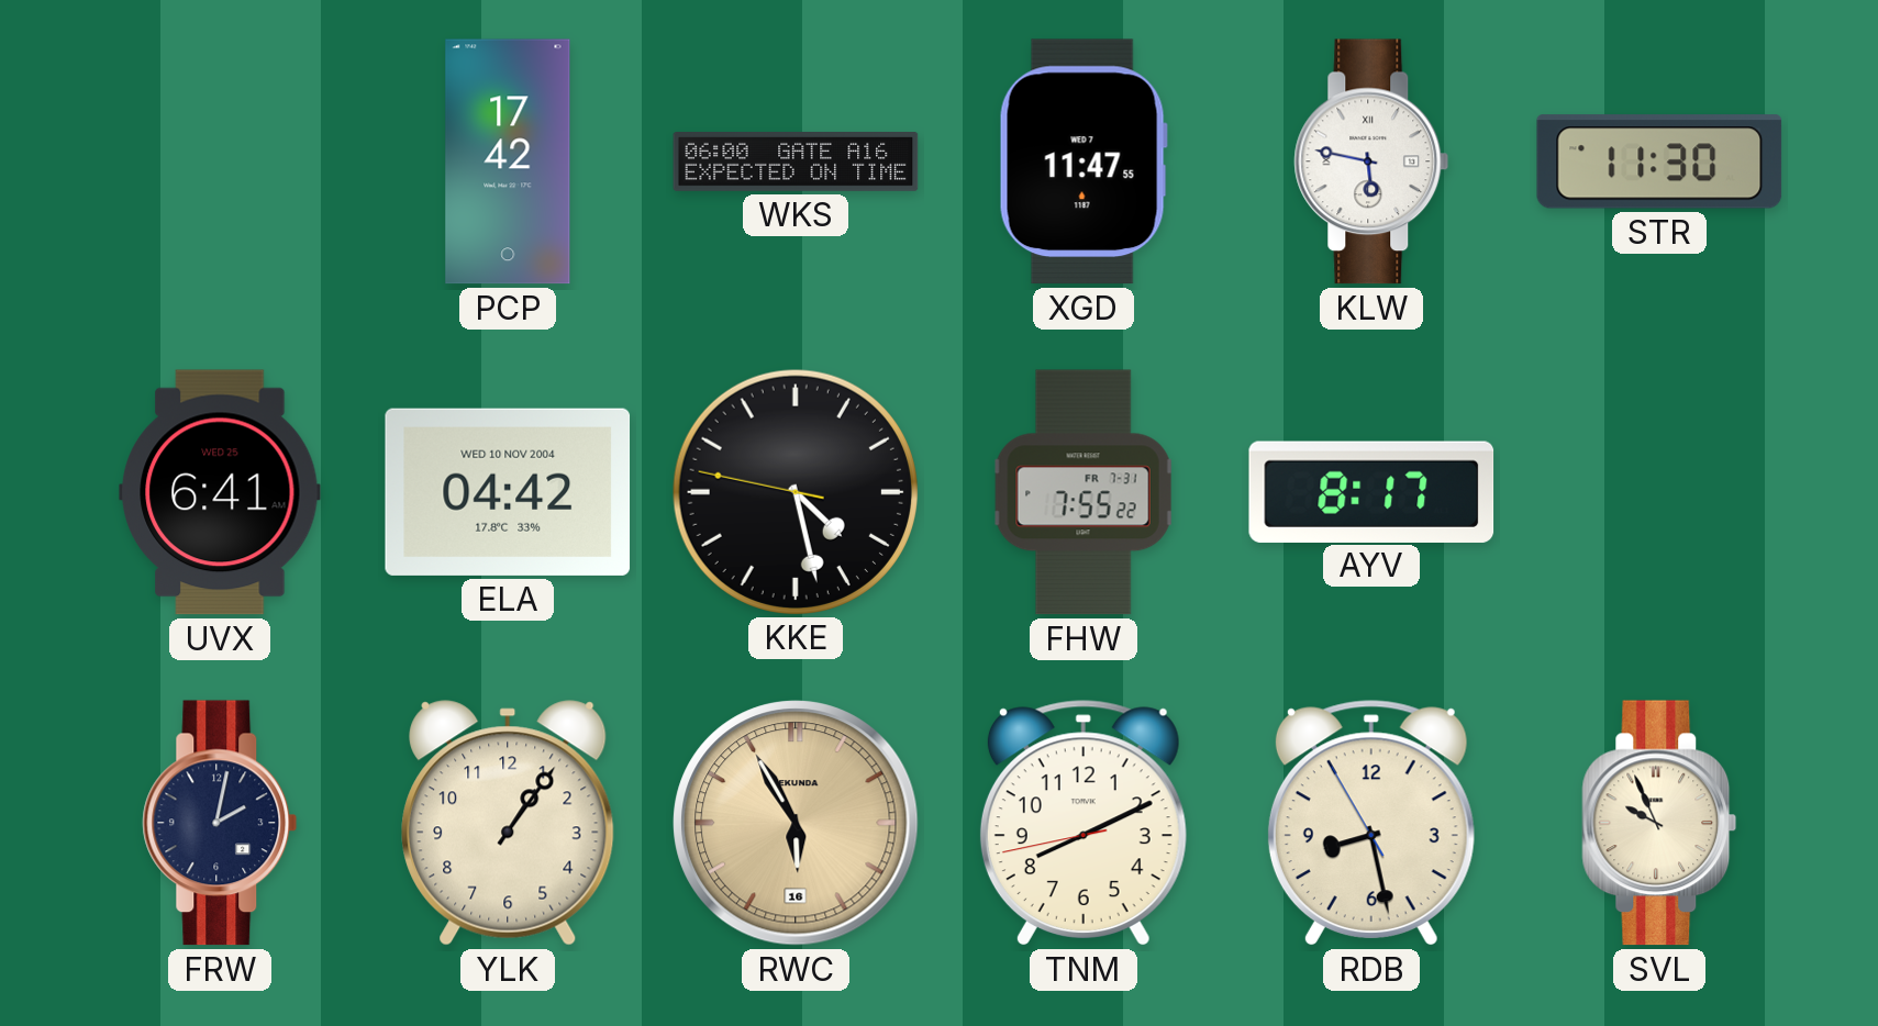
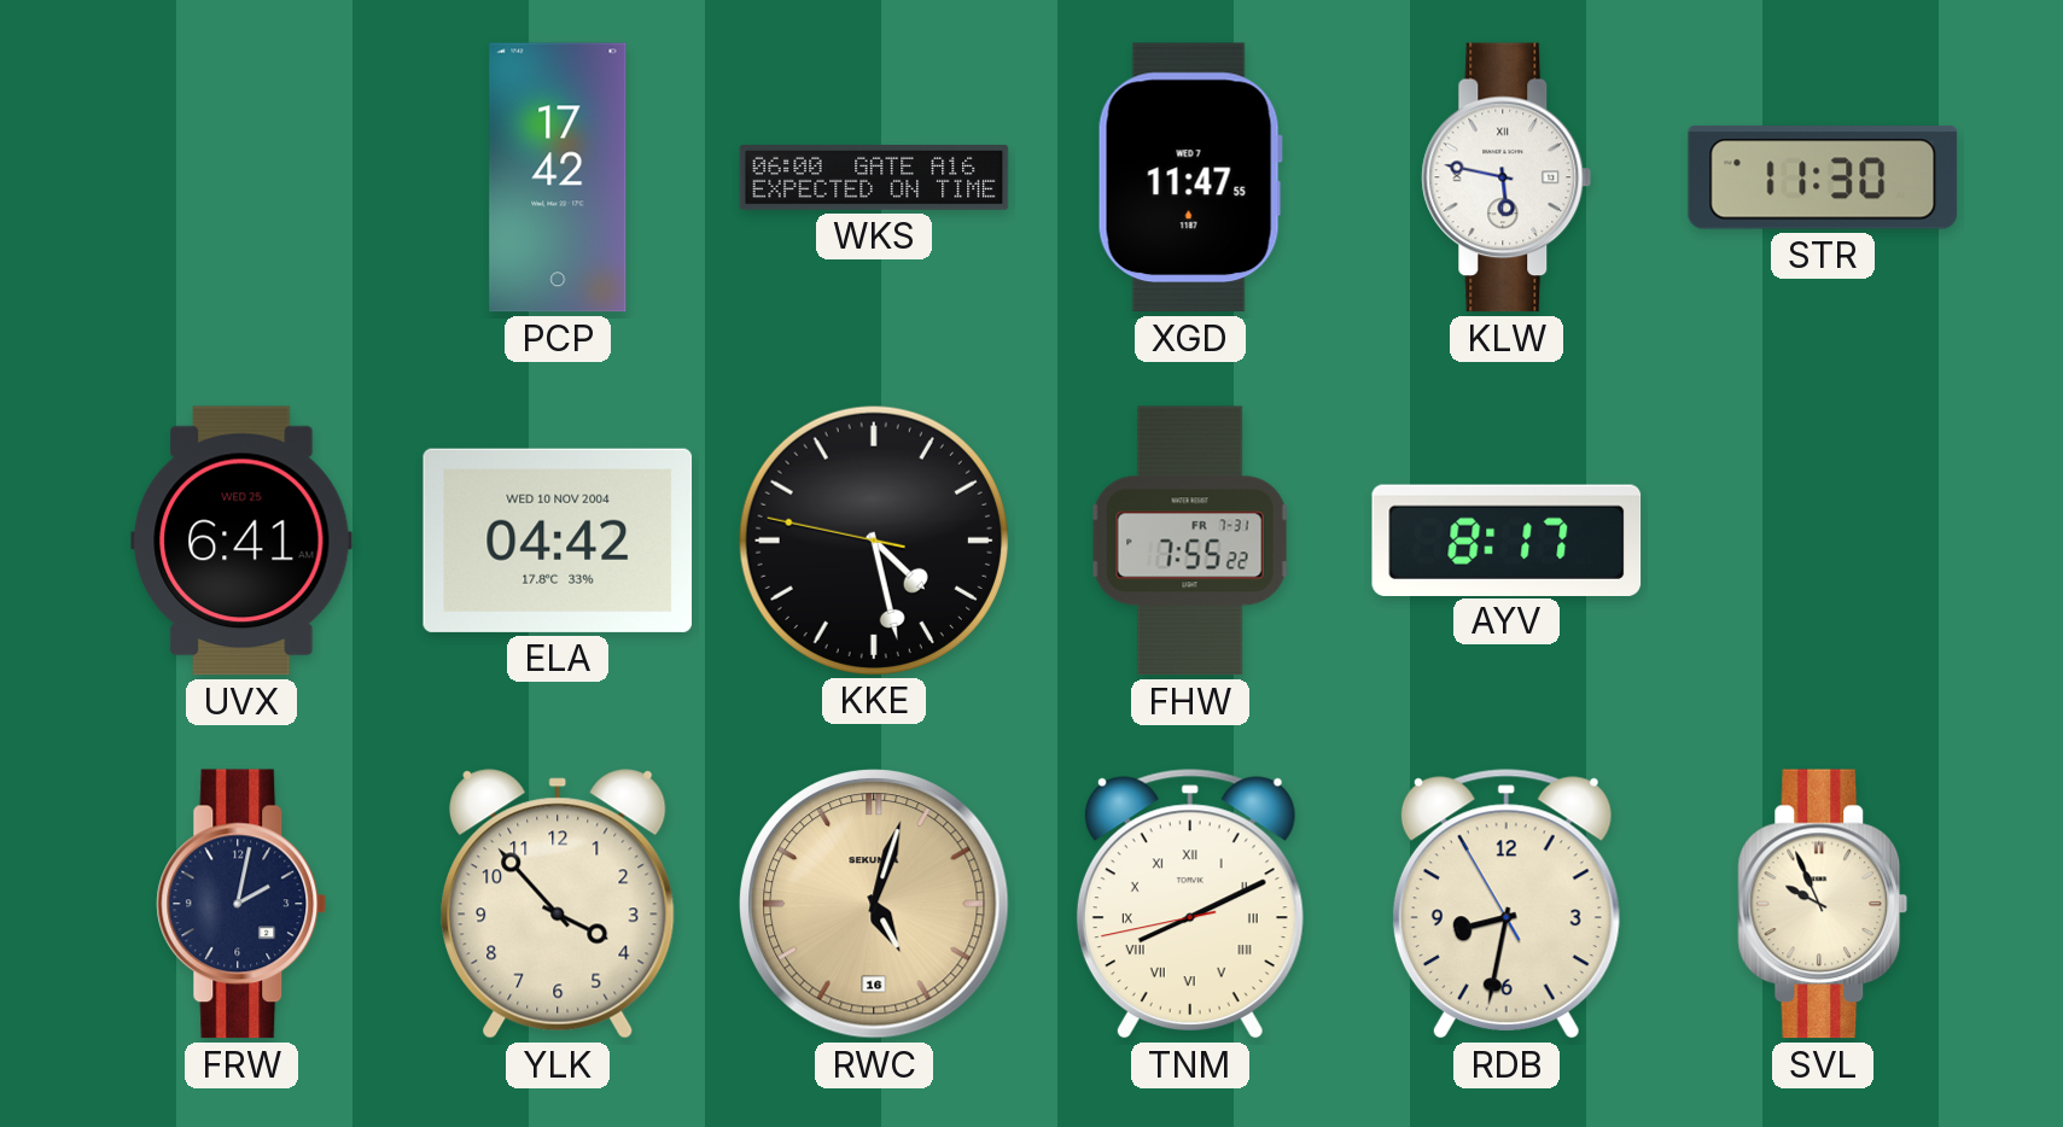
YLK: 1:06 -> 3:53 (558, 904)
RWC: 5:55 -> 5:03 (874, 904)
TNM numerals: Arabic -> Roman (1190, 904)
RDB: 8:27 -> 8:31 (1507, 904)
